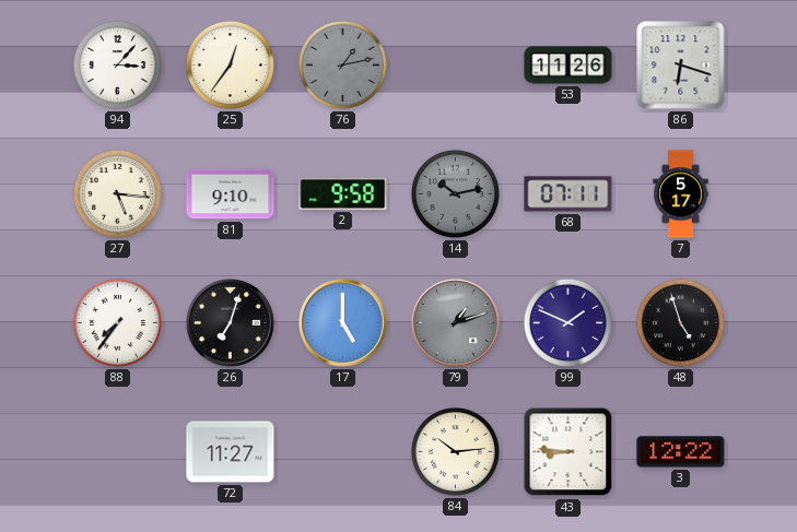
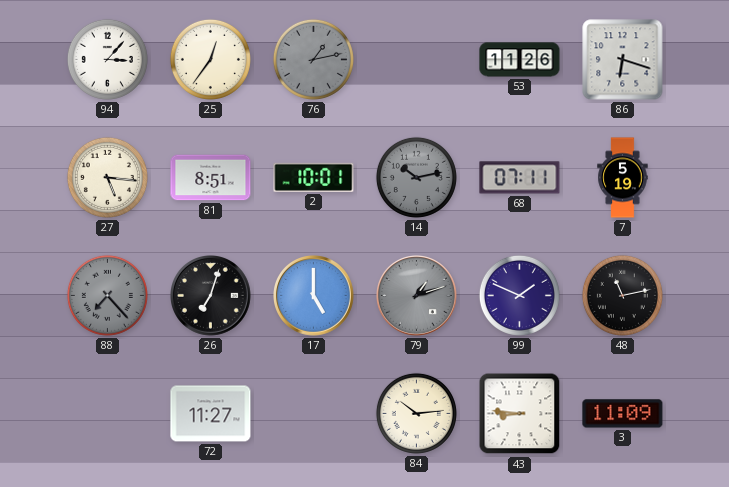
81: 9:10 -> 8:51 (211, 178)
2: 9:58 -> 10:01 (314, 177)
7: 5:17 -> 5:19 (623, 178)
88: 7:36 -> 7:23 (107, 295)
88 dial: white -> grey (107, 295)
48: 4:57 -> 11:13 (622, 295)
3: 12:22 -> 11:09 (623, 414)
